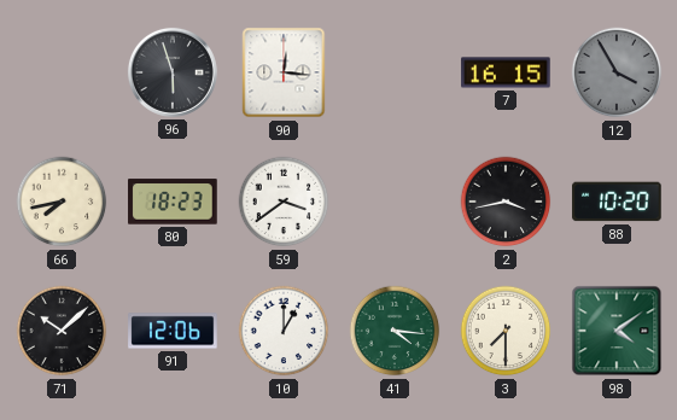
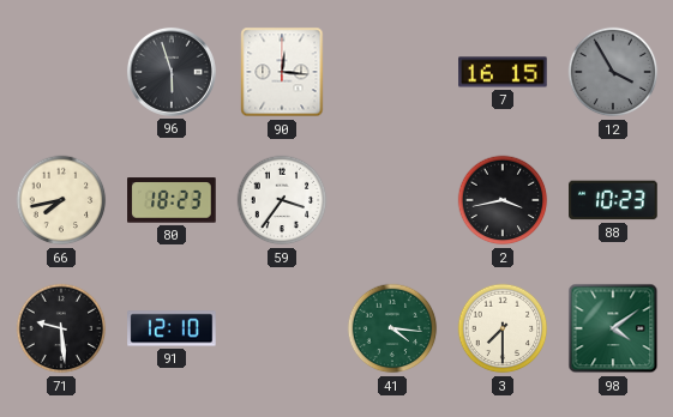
59: 3:39 -> 3:36 (282, 200)
88: 10:20 -> 10:23 (613, 200)
71: 10:08 -> 9:29 (61, 328)
91: 12:06 -> 12:10 (172, 328)
10: 1:00 -> none (284, 331)
